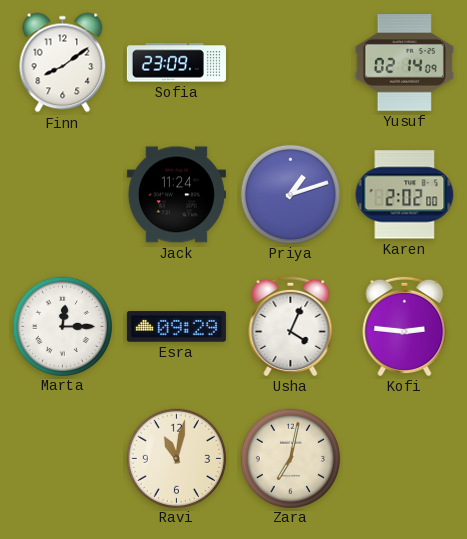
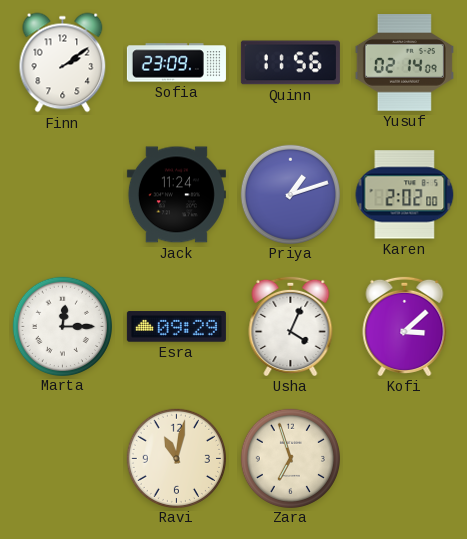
Finn: 8:09 -> 2:09 (63, 63)
Quinn: none -> 11:56 (290, 63)
Kofi: 2:46 -> 3:08 (405, 326)
Zara: 7:02 -> 6:57 (290, 458)
